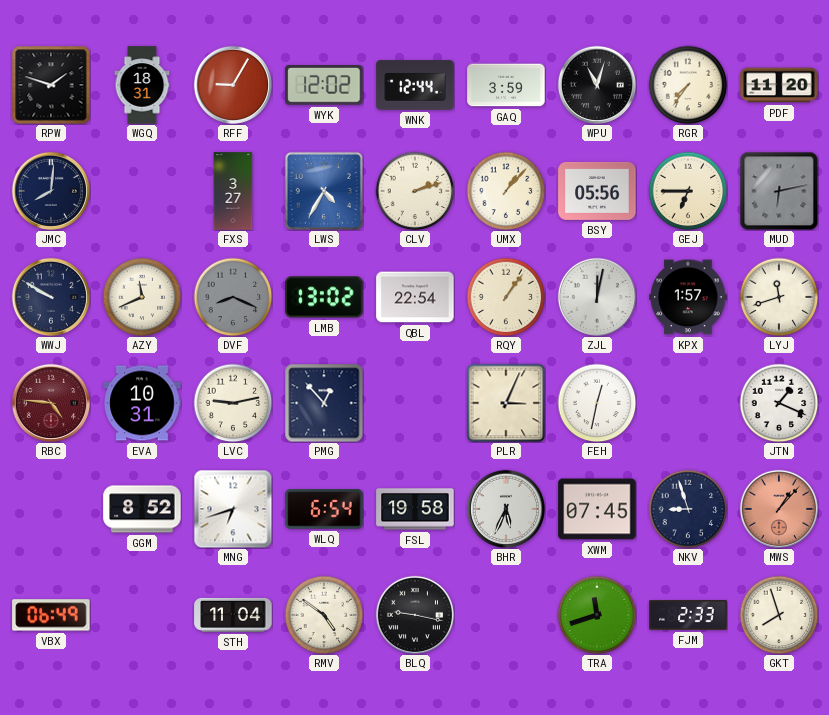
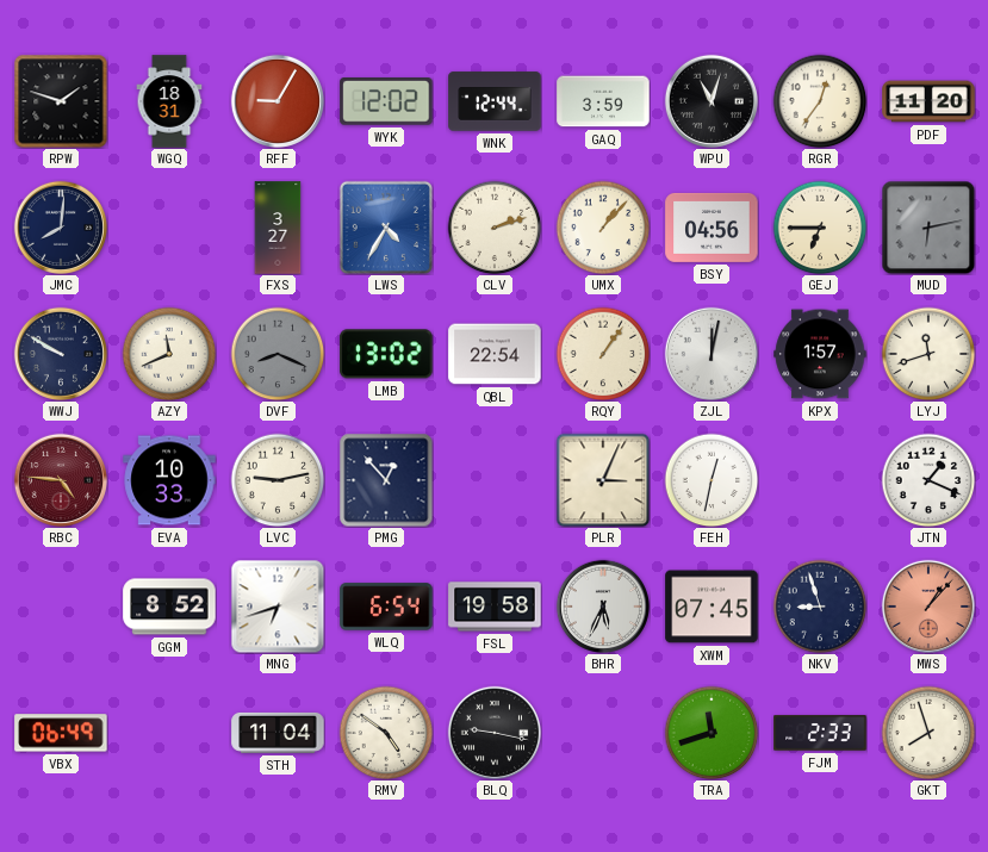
RGR: 7:36 -> 12:36 (820, 101)
BSY: 05:56 -> 04:56 (712, 228)
EVA: 10:31 -> 10:33 (169, 480)
